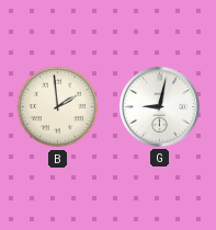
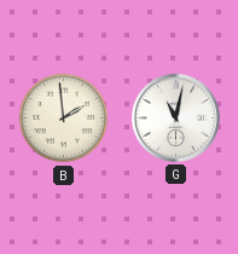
G: 9:02 -> 11:02 (175, 117)
